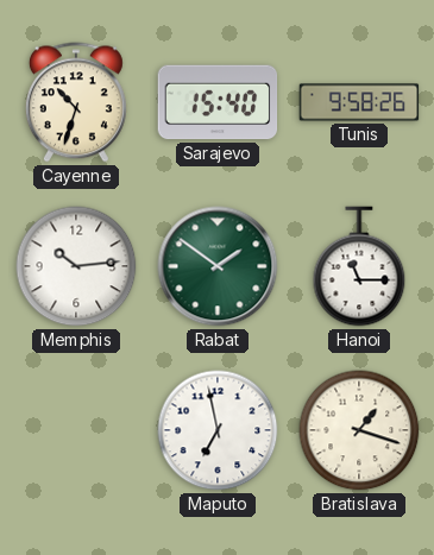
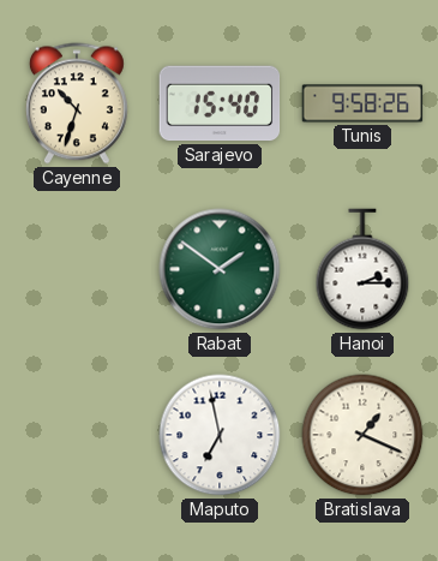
Memphis: 10:14 -> none (76, 266)
Hanoi: 11:15 -> 2:15 (362, 269)
Bratislava: 1:18 -> 1:19 (362, 435)
